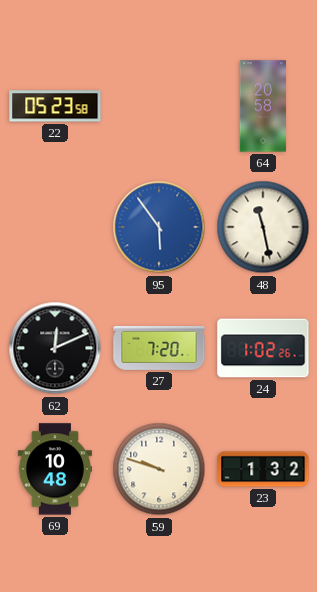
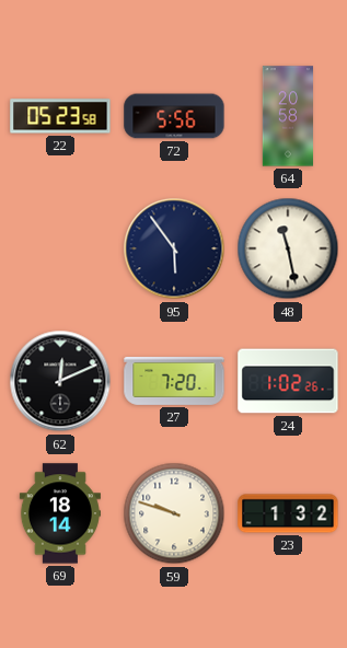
72: none -> 5:56 (174, 116)
95 dial: blue -> navy (174, 248)
69: 10:48 -> 18:14 (60, 513)
